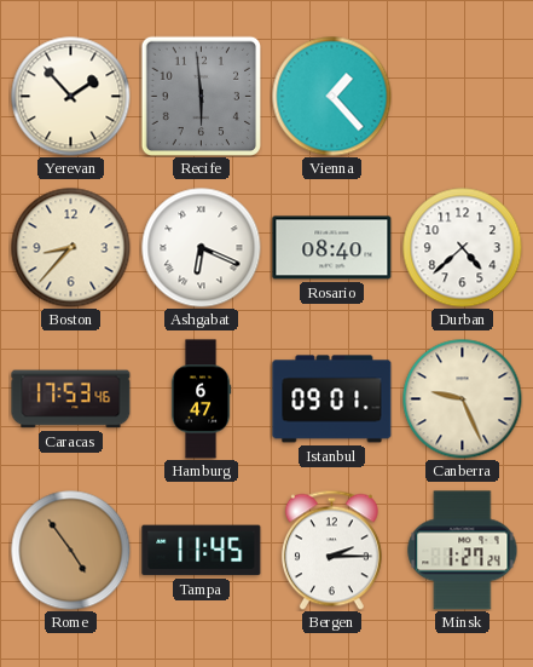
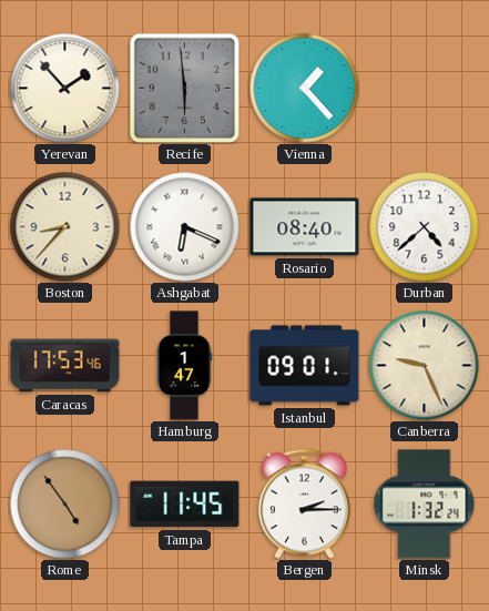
Hamburg: 6:47 -> 1:47 (184, 366)
Minsk: 1:27 -> 1:32 (425, 505)
